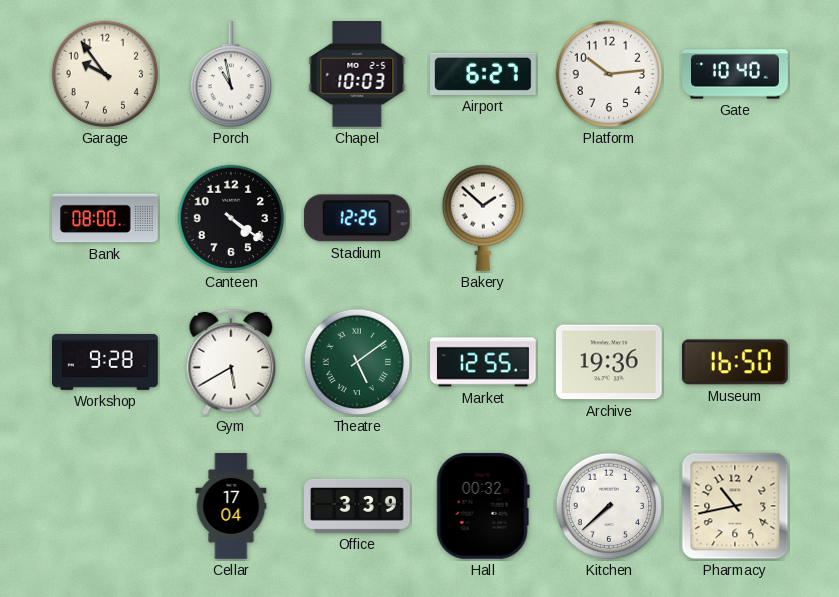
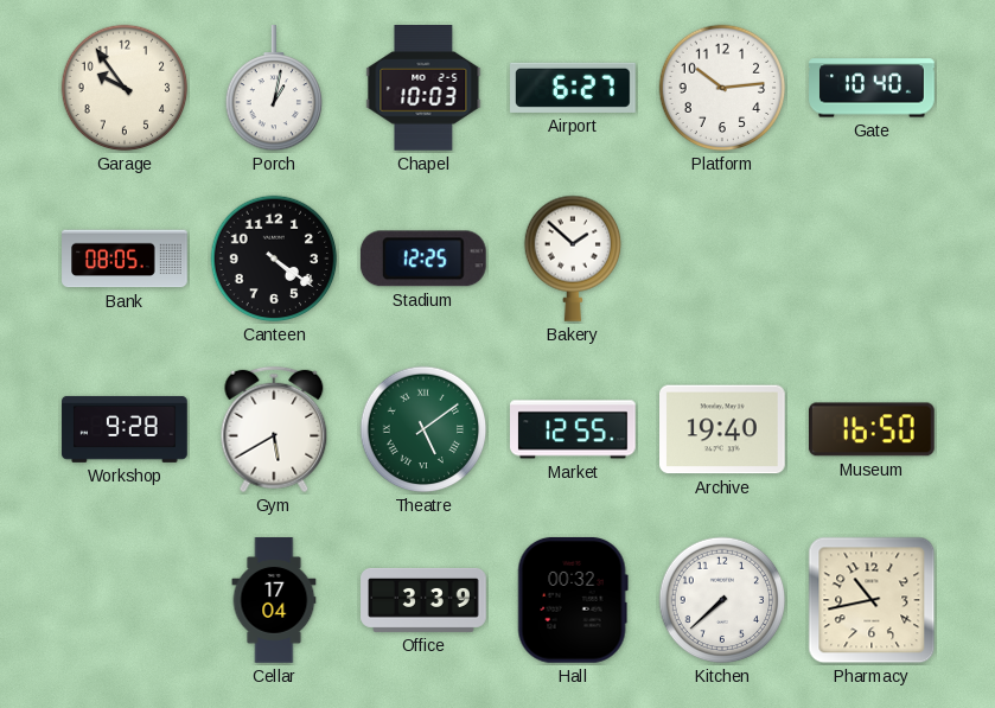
Porch: 10:58 -> 1:02 (273, 89)
Bank: 08:00 -> 08:05 (125, 259)
Archive: 19:36 -> 19:40 (723, 429)
